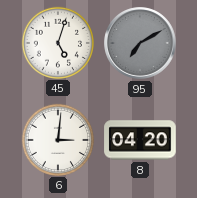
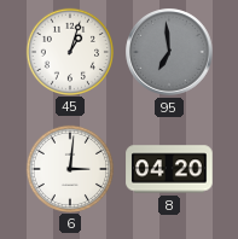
45: 5:03 -> 1:03 (69, 51)
95: 7:10 -> 6:59 (169, 52)
